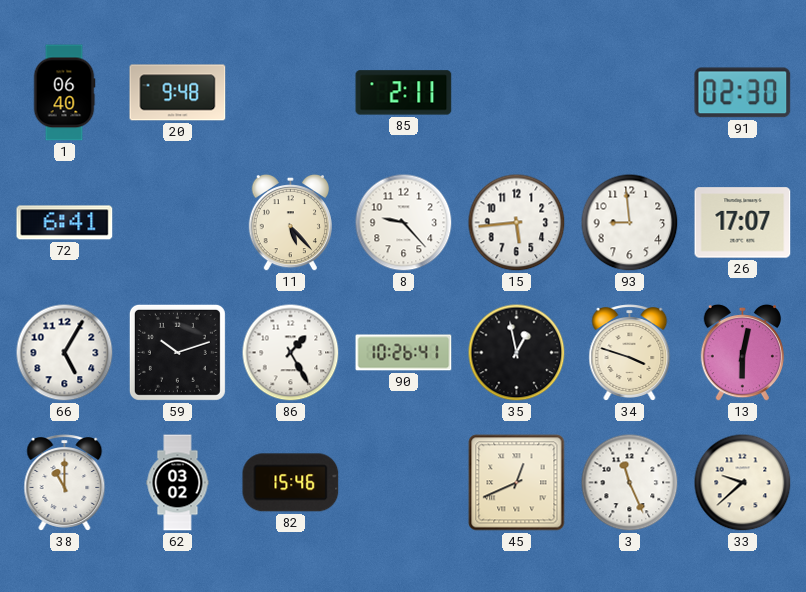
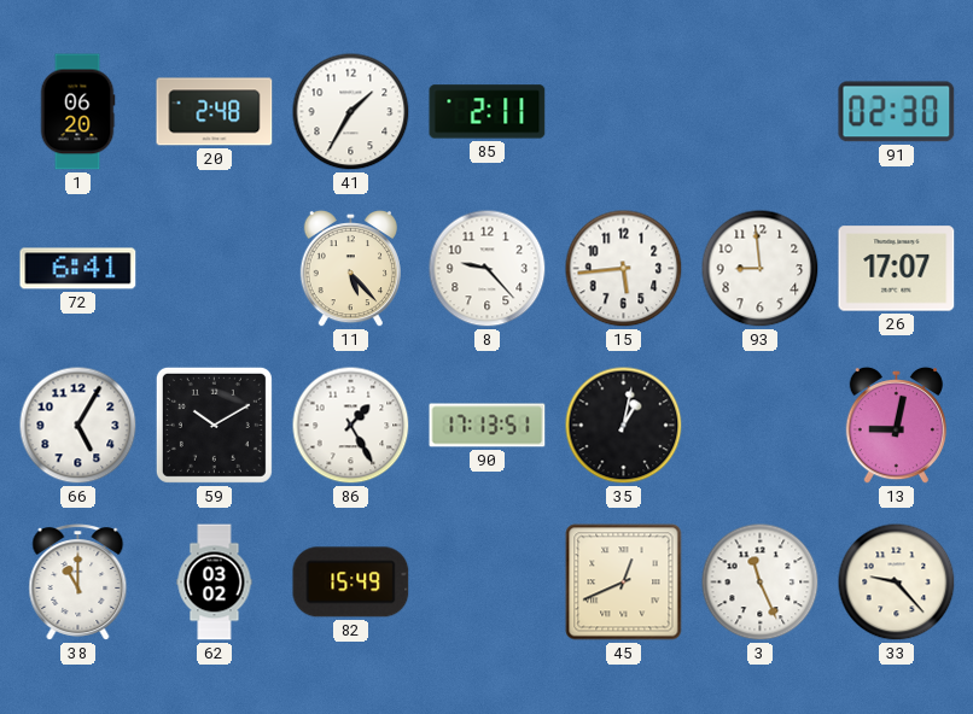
1: 06:40 -> 06:20 (77, 112)
20: 9:48 -> 2:48 (215, 112)
41: none -> 1:35 (351, 112)
59: 10:12 -> 10:10 (214, 425)
90: 10:26 -> 17:13 (488, 426)
35: 12:58 -> 1:02 (624, 426)
34: 3:48 -> none (630, 353)
13: 6:02 -> 9:02 (896, 426)
82: 15:46 -> 15:49 (351, 583)
33: 9:38 -> 9:23 (897, 583)
